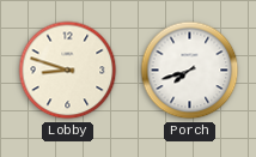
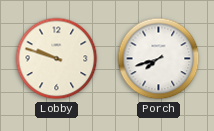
Lobby: 8:48 -> 9:48 (57, 59)
